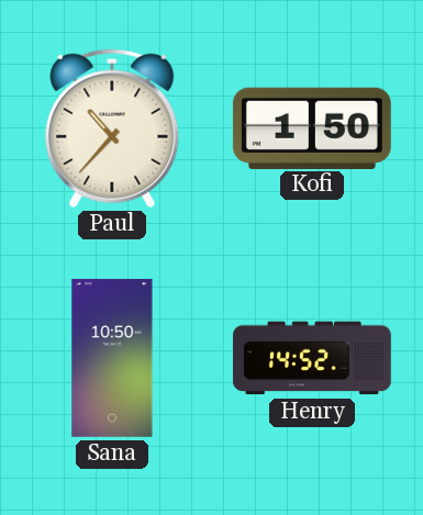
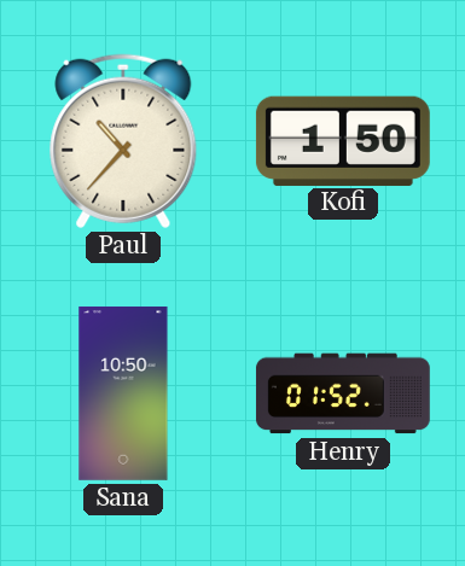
Henry: 14:52 -> 01:52 (343, 393)
